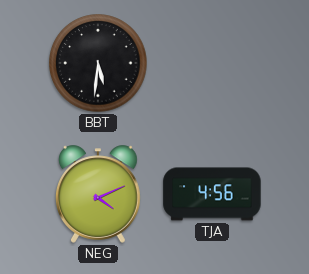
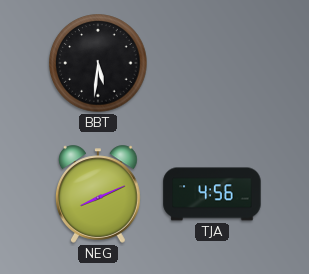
NEG: 4:11 -> 8:11 (98, 194)
